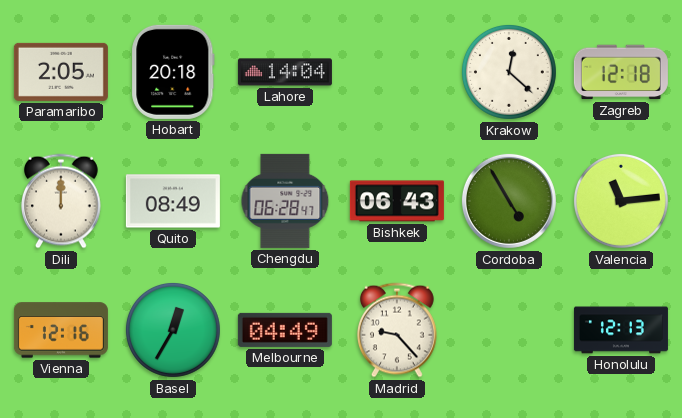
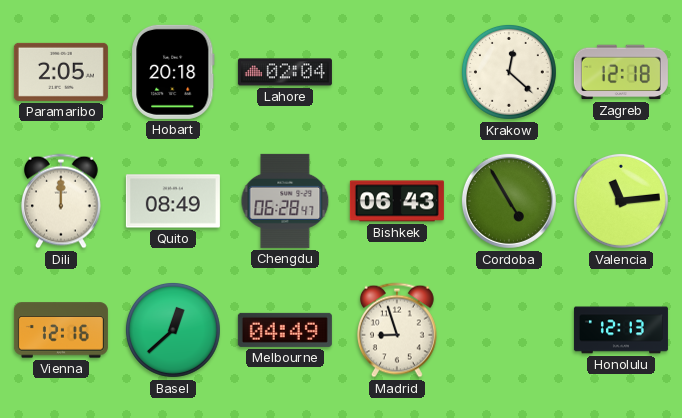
Lahore: 14:04 -> 02:04 (285, 72)
Basel: 12:35 -> 12:38 (173, 330)
Madrid: 9:23 -> 8:57 (397, 330)
